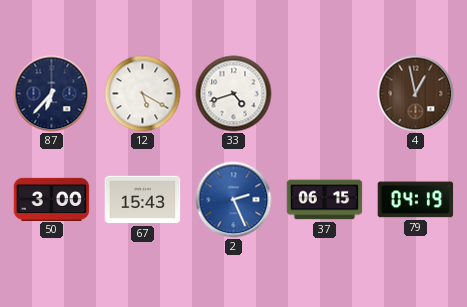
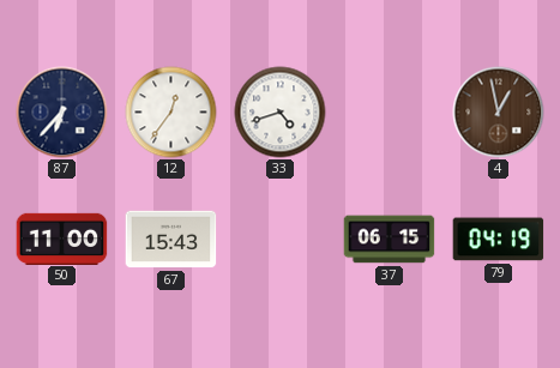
12: 5:20 -> 12:36 (171, 113)
50: 3:00 -> 11:00 (62, 239)
2: 2:26 -> none (234, 200)
